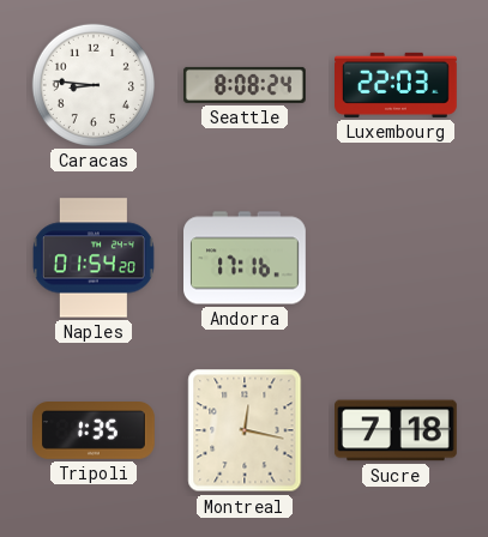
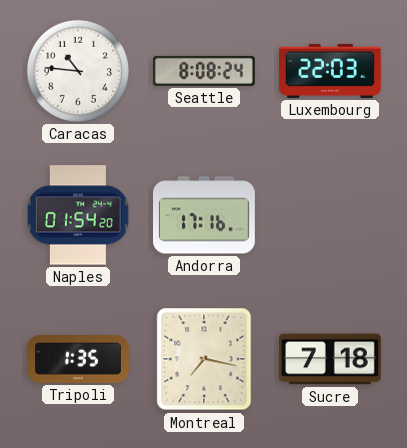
Caracas: 8:46 -> 10:46 (78, 71)
Montreal: 12:17 -> 7:17 (204, 359)
